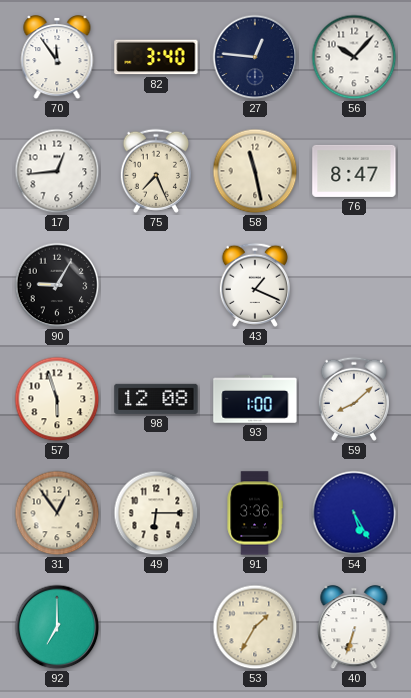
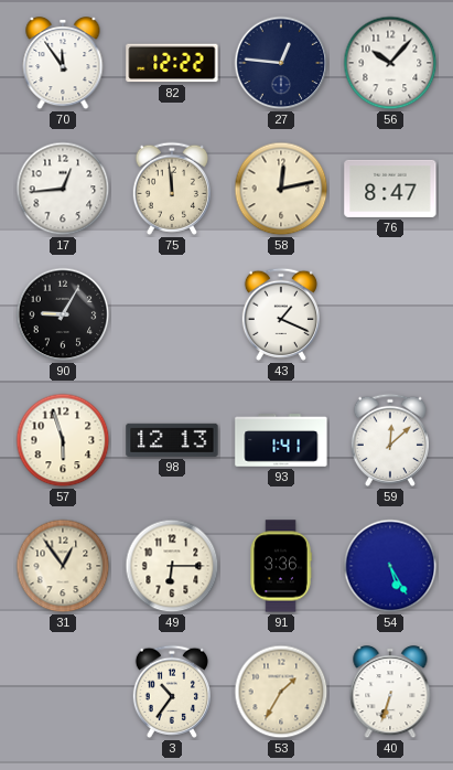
82: 3:40 -> 12:22 (172, 63)
75: 7:26 -> 11:59 (172, 189)
58: 11:28 -> 12:13 (281, 189)
98: 12:08 -> 12:13 (172, 440)
93: 1:00 -> 1:41 (281, 440)
59: 8:08 -> 12:08 (390, 440)
92: 7:00 -> none (57, 627)
3: none -> 10:36 (172, 692)
